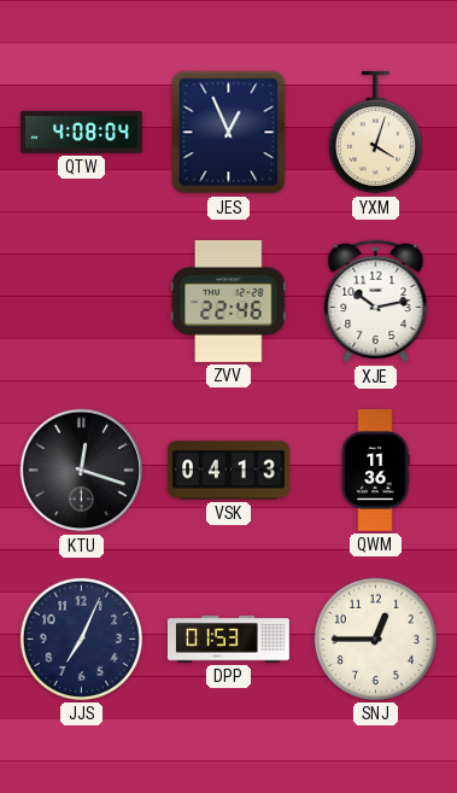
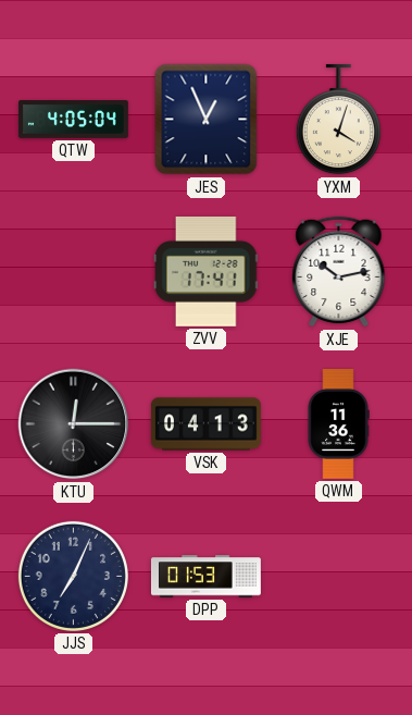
QTW: 4:08 -> 4:05 (74, 120)
ZVV: 22:46 -> 17:41 (207, 271)
KTU: 12:18 -> 12:15 (74, 424)
SNJ: 12:45 -> none (375, 639)
